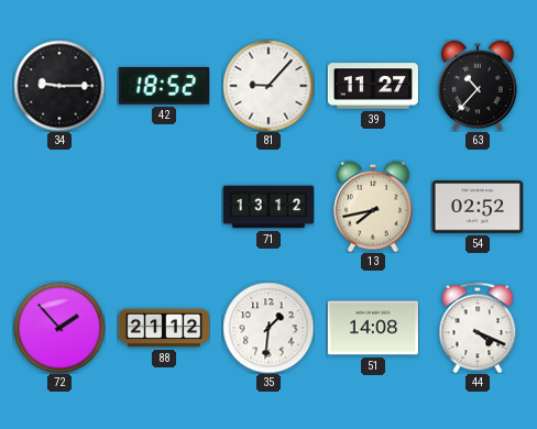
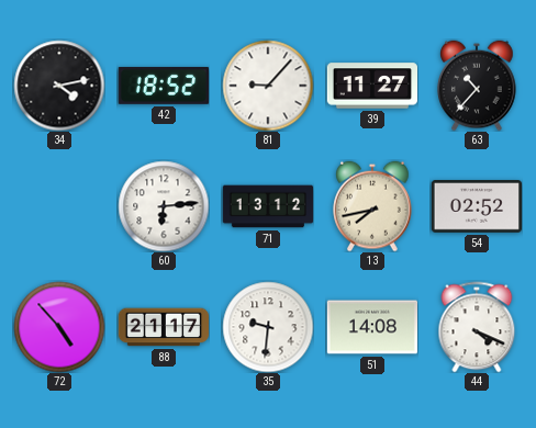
34: 9:15 -> 4:13 (59, 86)
60: none -> 6:14 (164, 206)
72: 1:53 -> 4:53 (59, 327)
88: 21:12 -> 21:17 (164, 327)
35: 1:31 -> 9:31 (268, 327)
